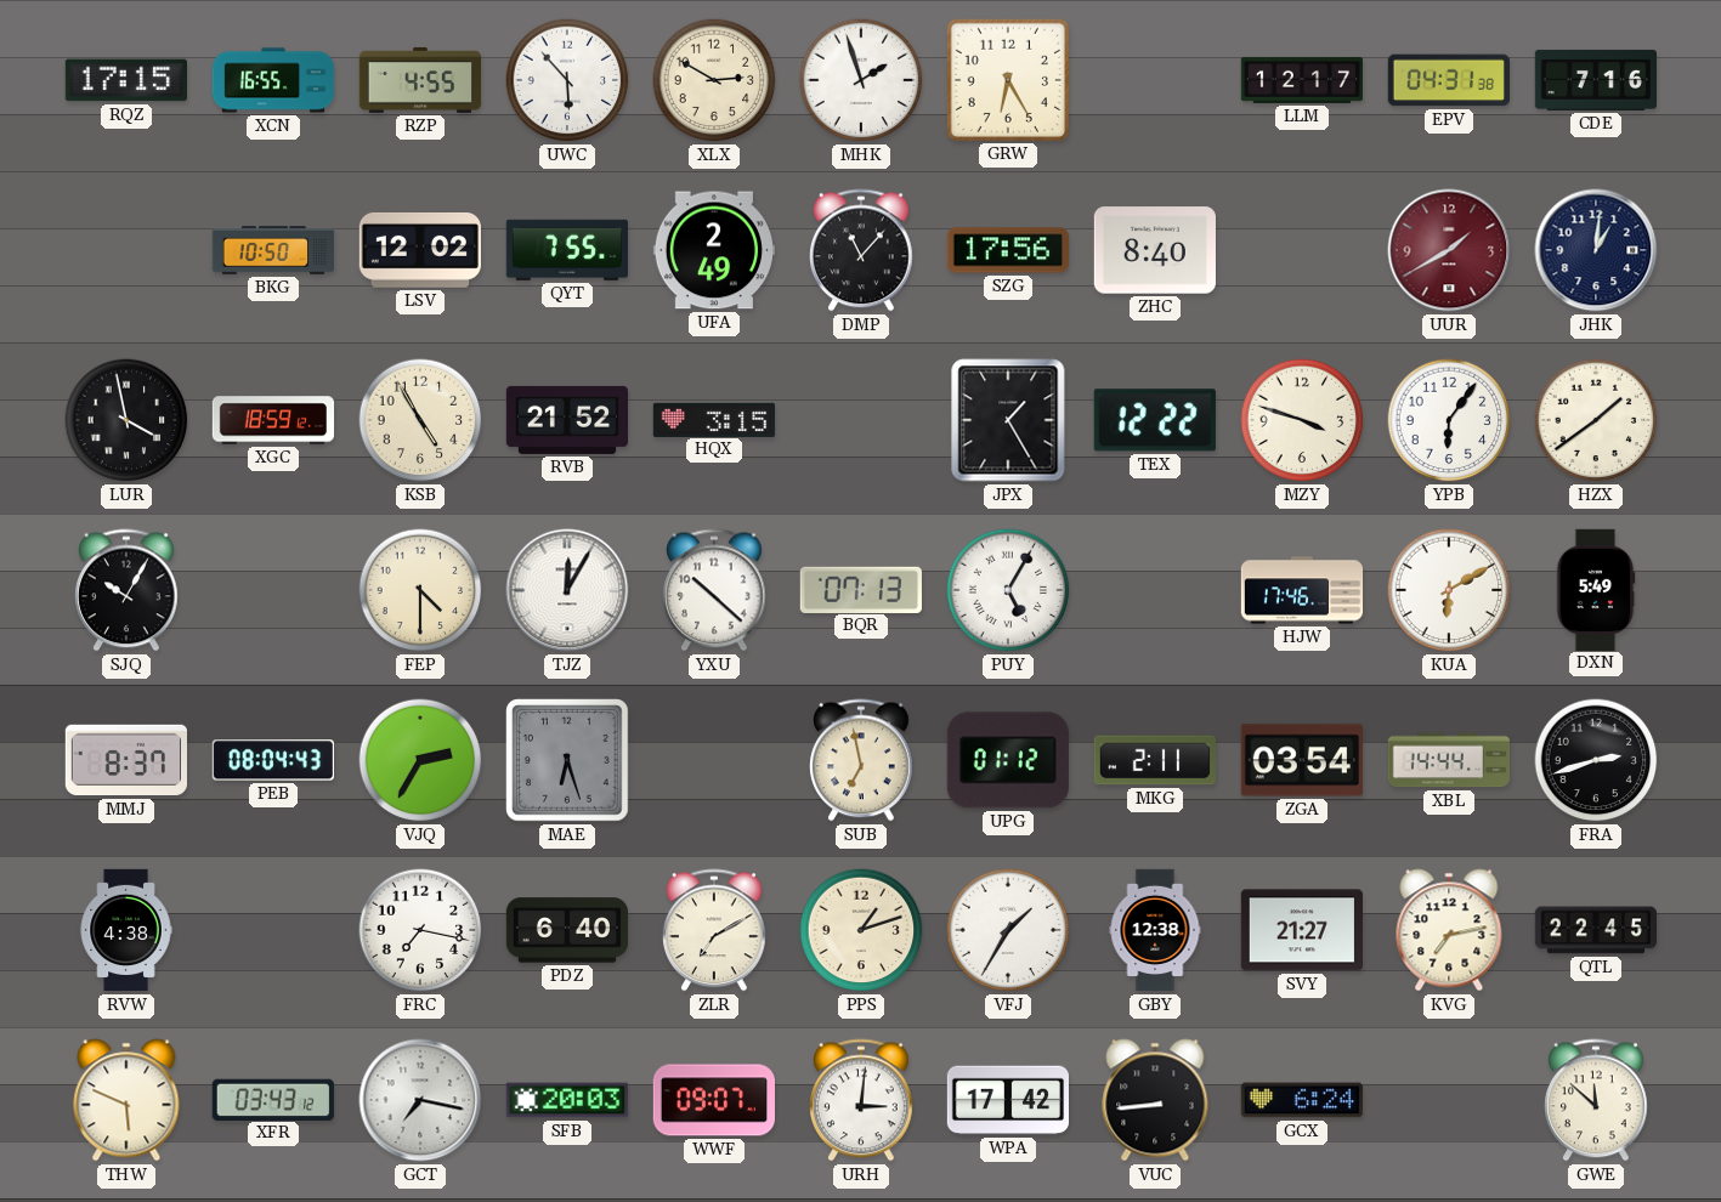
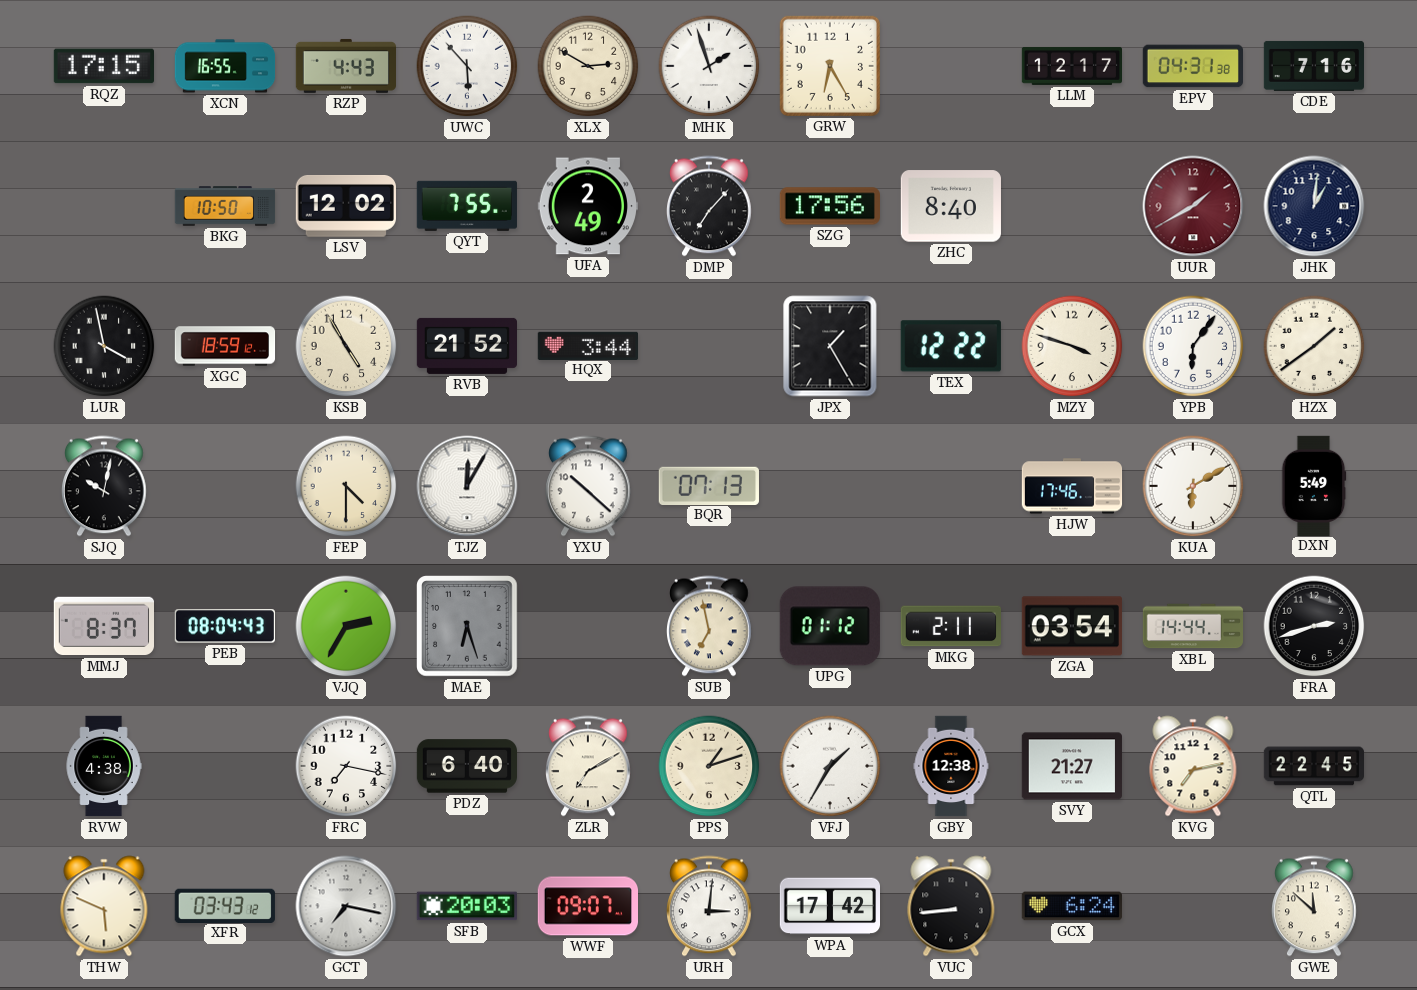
RZP: 4:55 -> 4:43 (345, 66)
DMP: 11:07 -> 7:07 (710, 206)
HQX: 3:15 -> 3:44 (587, 345)
SJQ: 10:05 -> 10:02 (105, 486)
PUY: 5:05 -> none (1008, 590)
